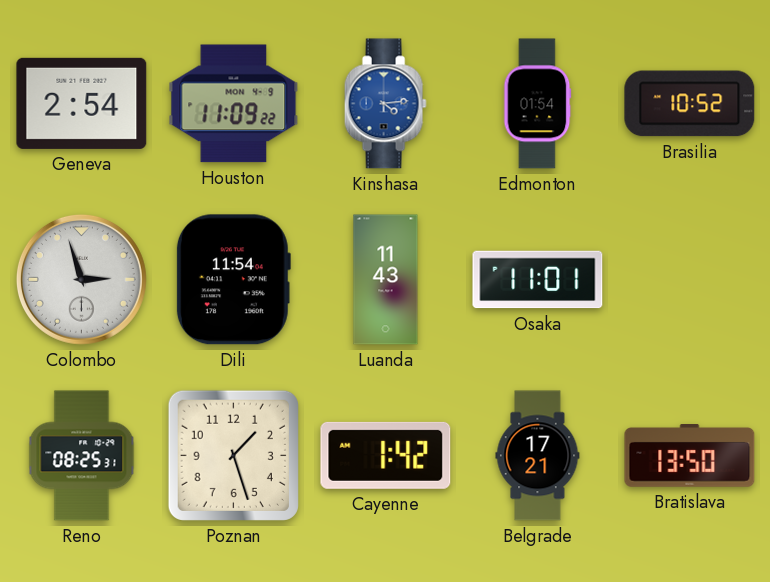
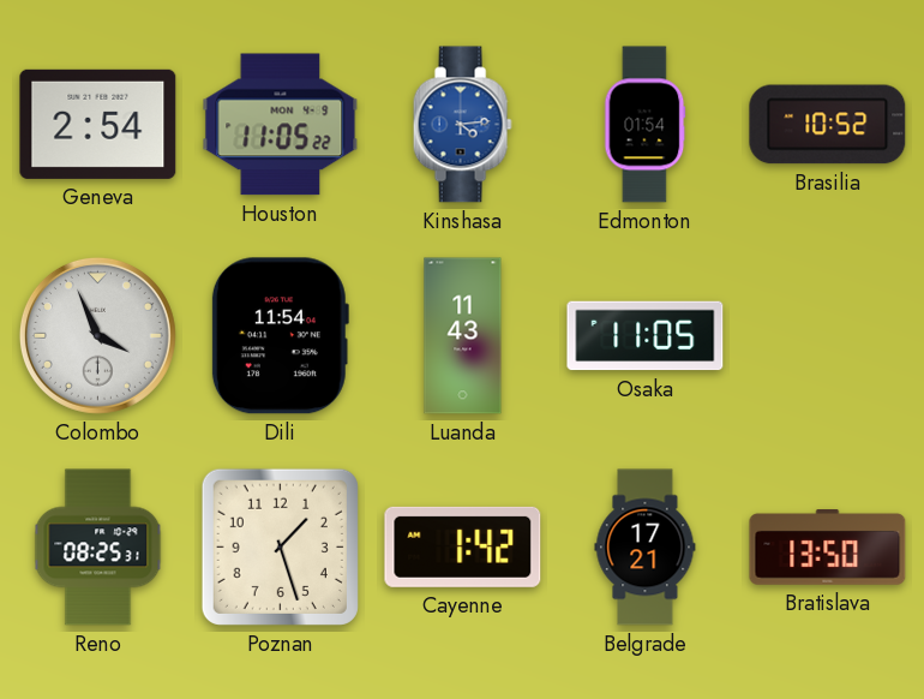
Houston: 11:09 -> 11:05 (281, 125)
Colombo: 2:57 -> 3:56 (97, 335)
Osaka: 11:01 -> 11:05 (646, 336)
